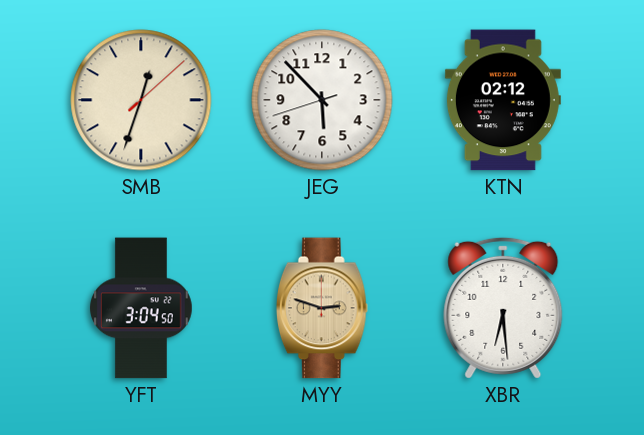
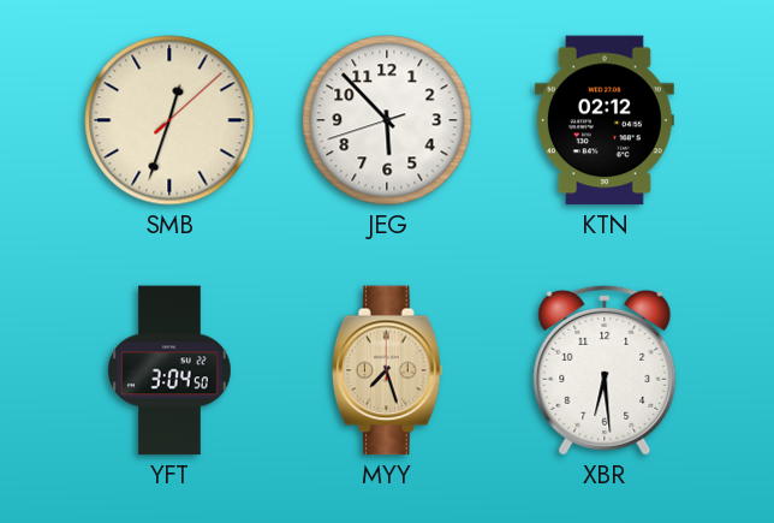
MYY: 2:48 -> 7:27 (387, 370)
